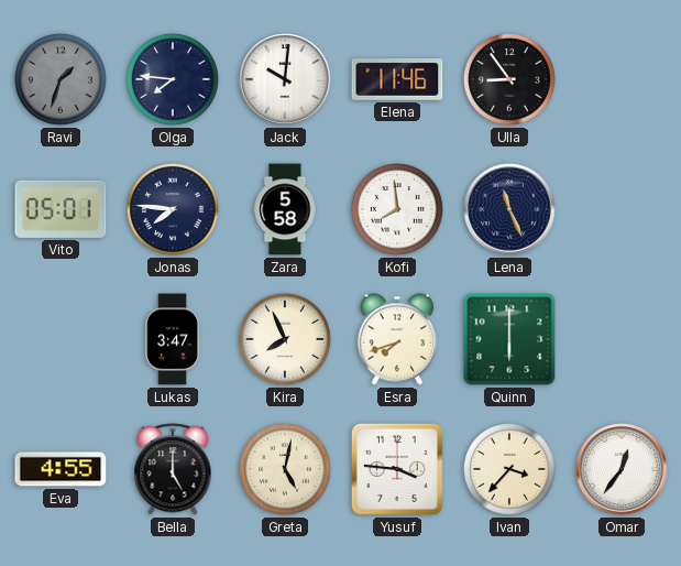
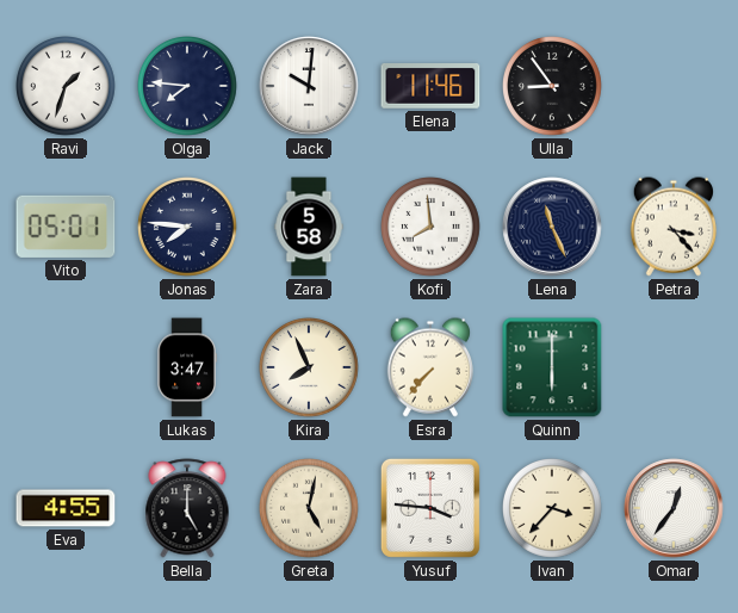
Ravi dial: grey -> white (67, 87)
Petra: none -> 3:23 (674, 227)
Esra: 7:42 -> 7:37 (430, 367)
